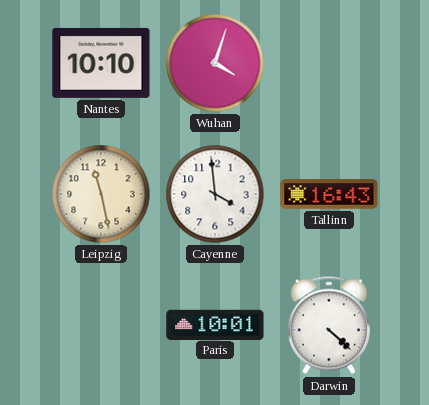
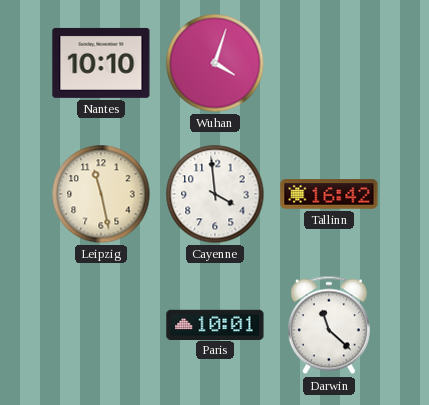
Tallinn: 16:43 -> 16:42 (329, 194)
Darwin: 4:22 -> 11:22 (329, 325)
